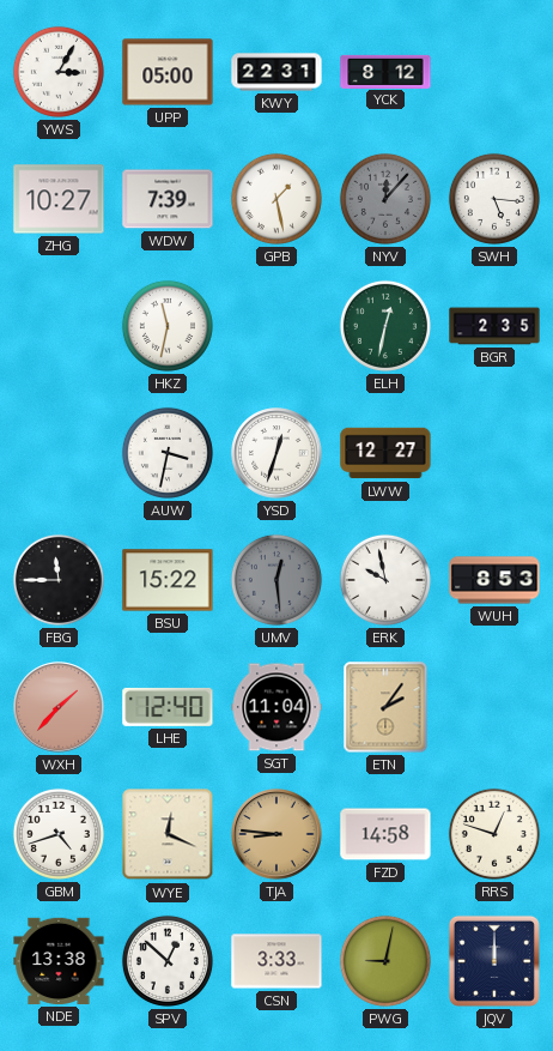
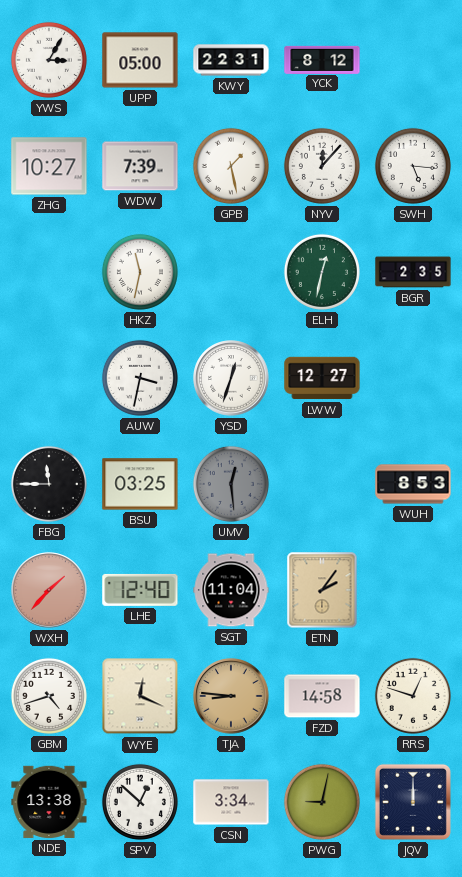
NYV dial: grey -> white (322, 166)
BSU: 15:22 -> 03:25 (140, 484)
ERK: 9:58 -> none (385, 580)
CSN: 3:33 -> 3:34 (231, 802)
